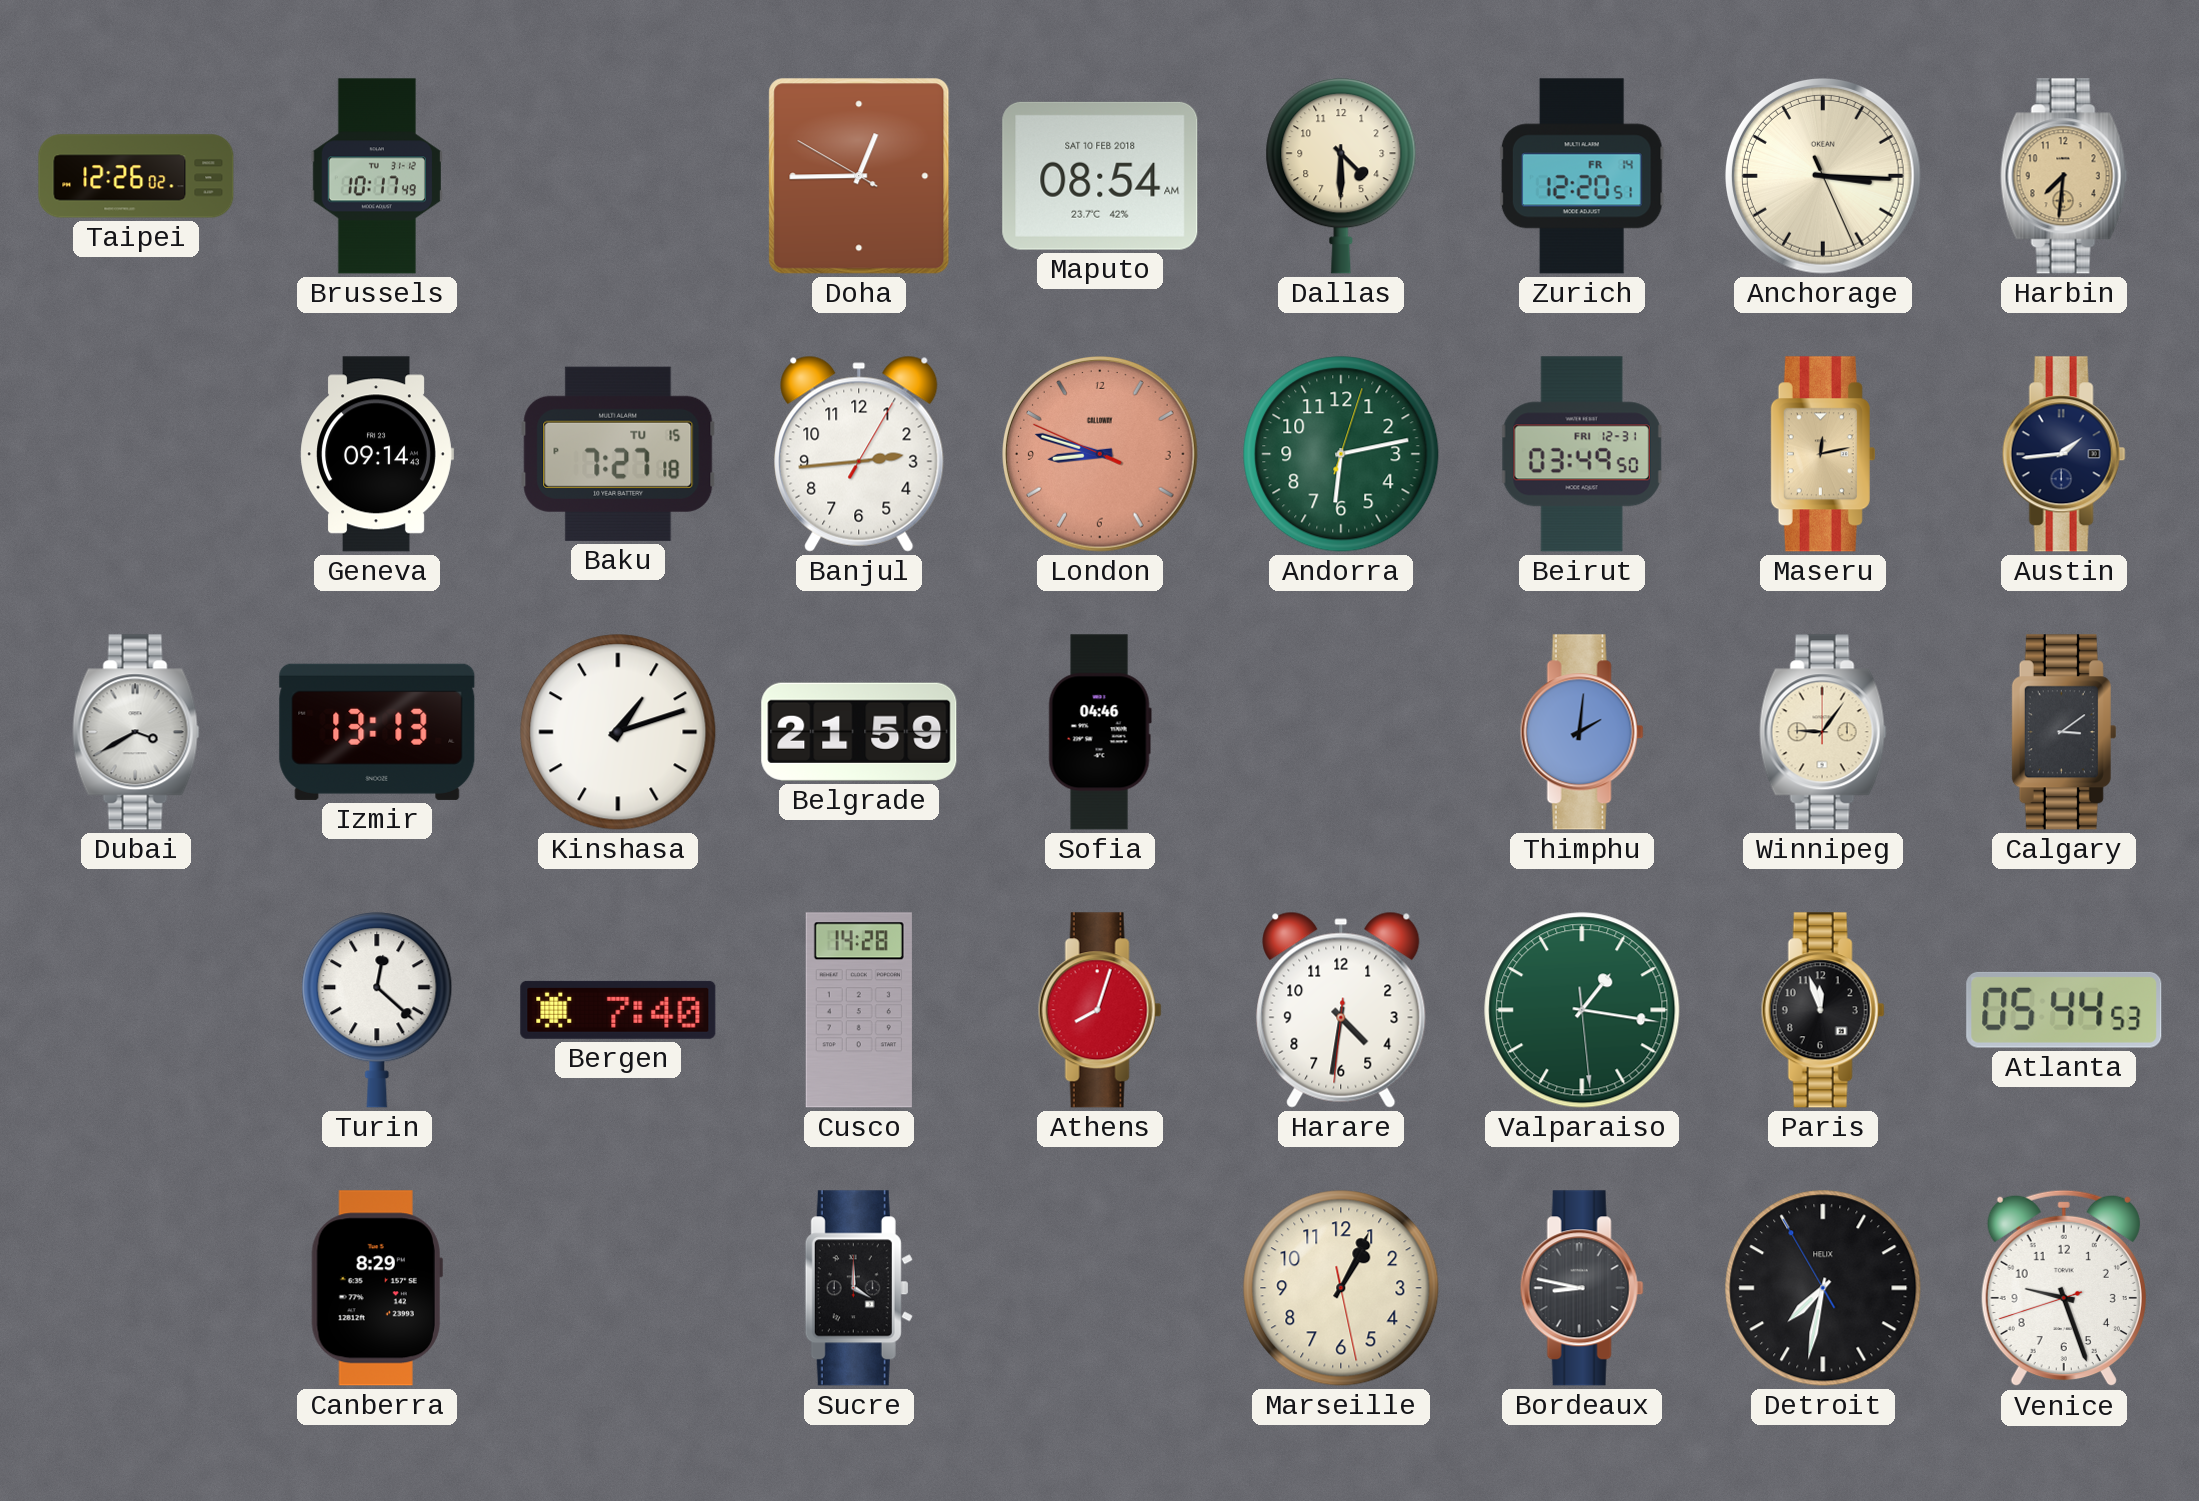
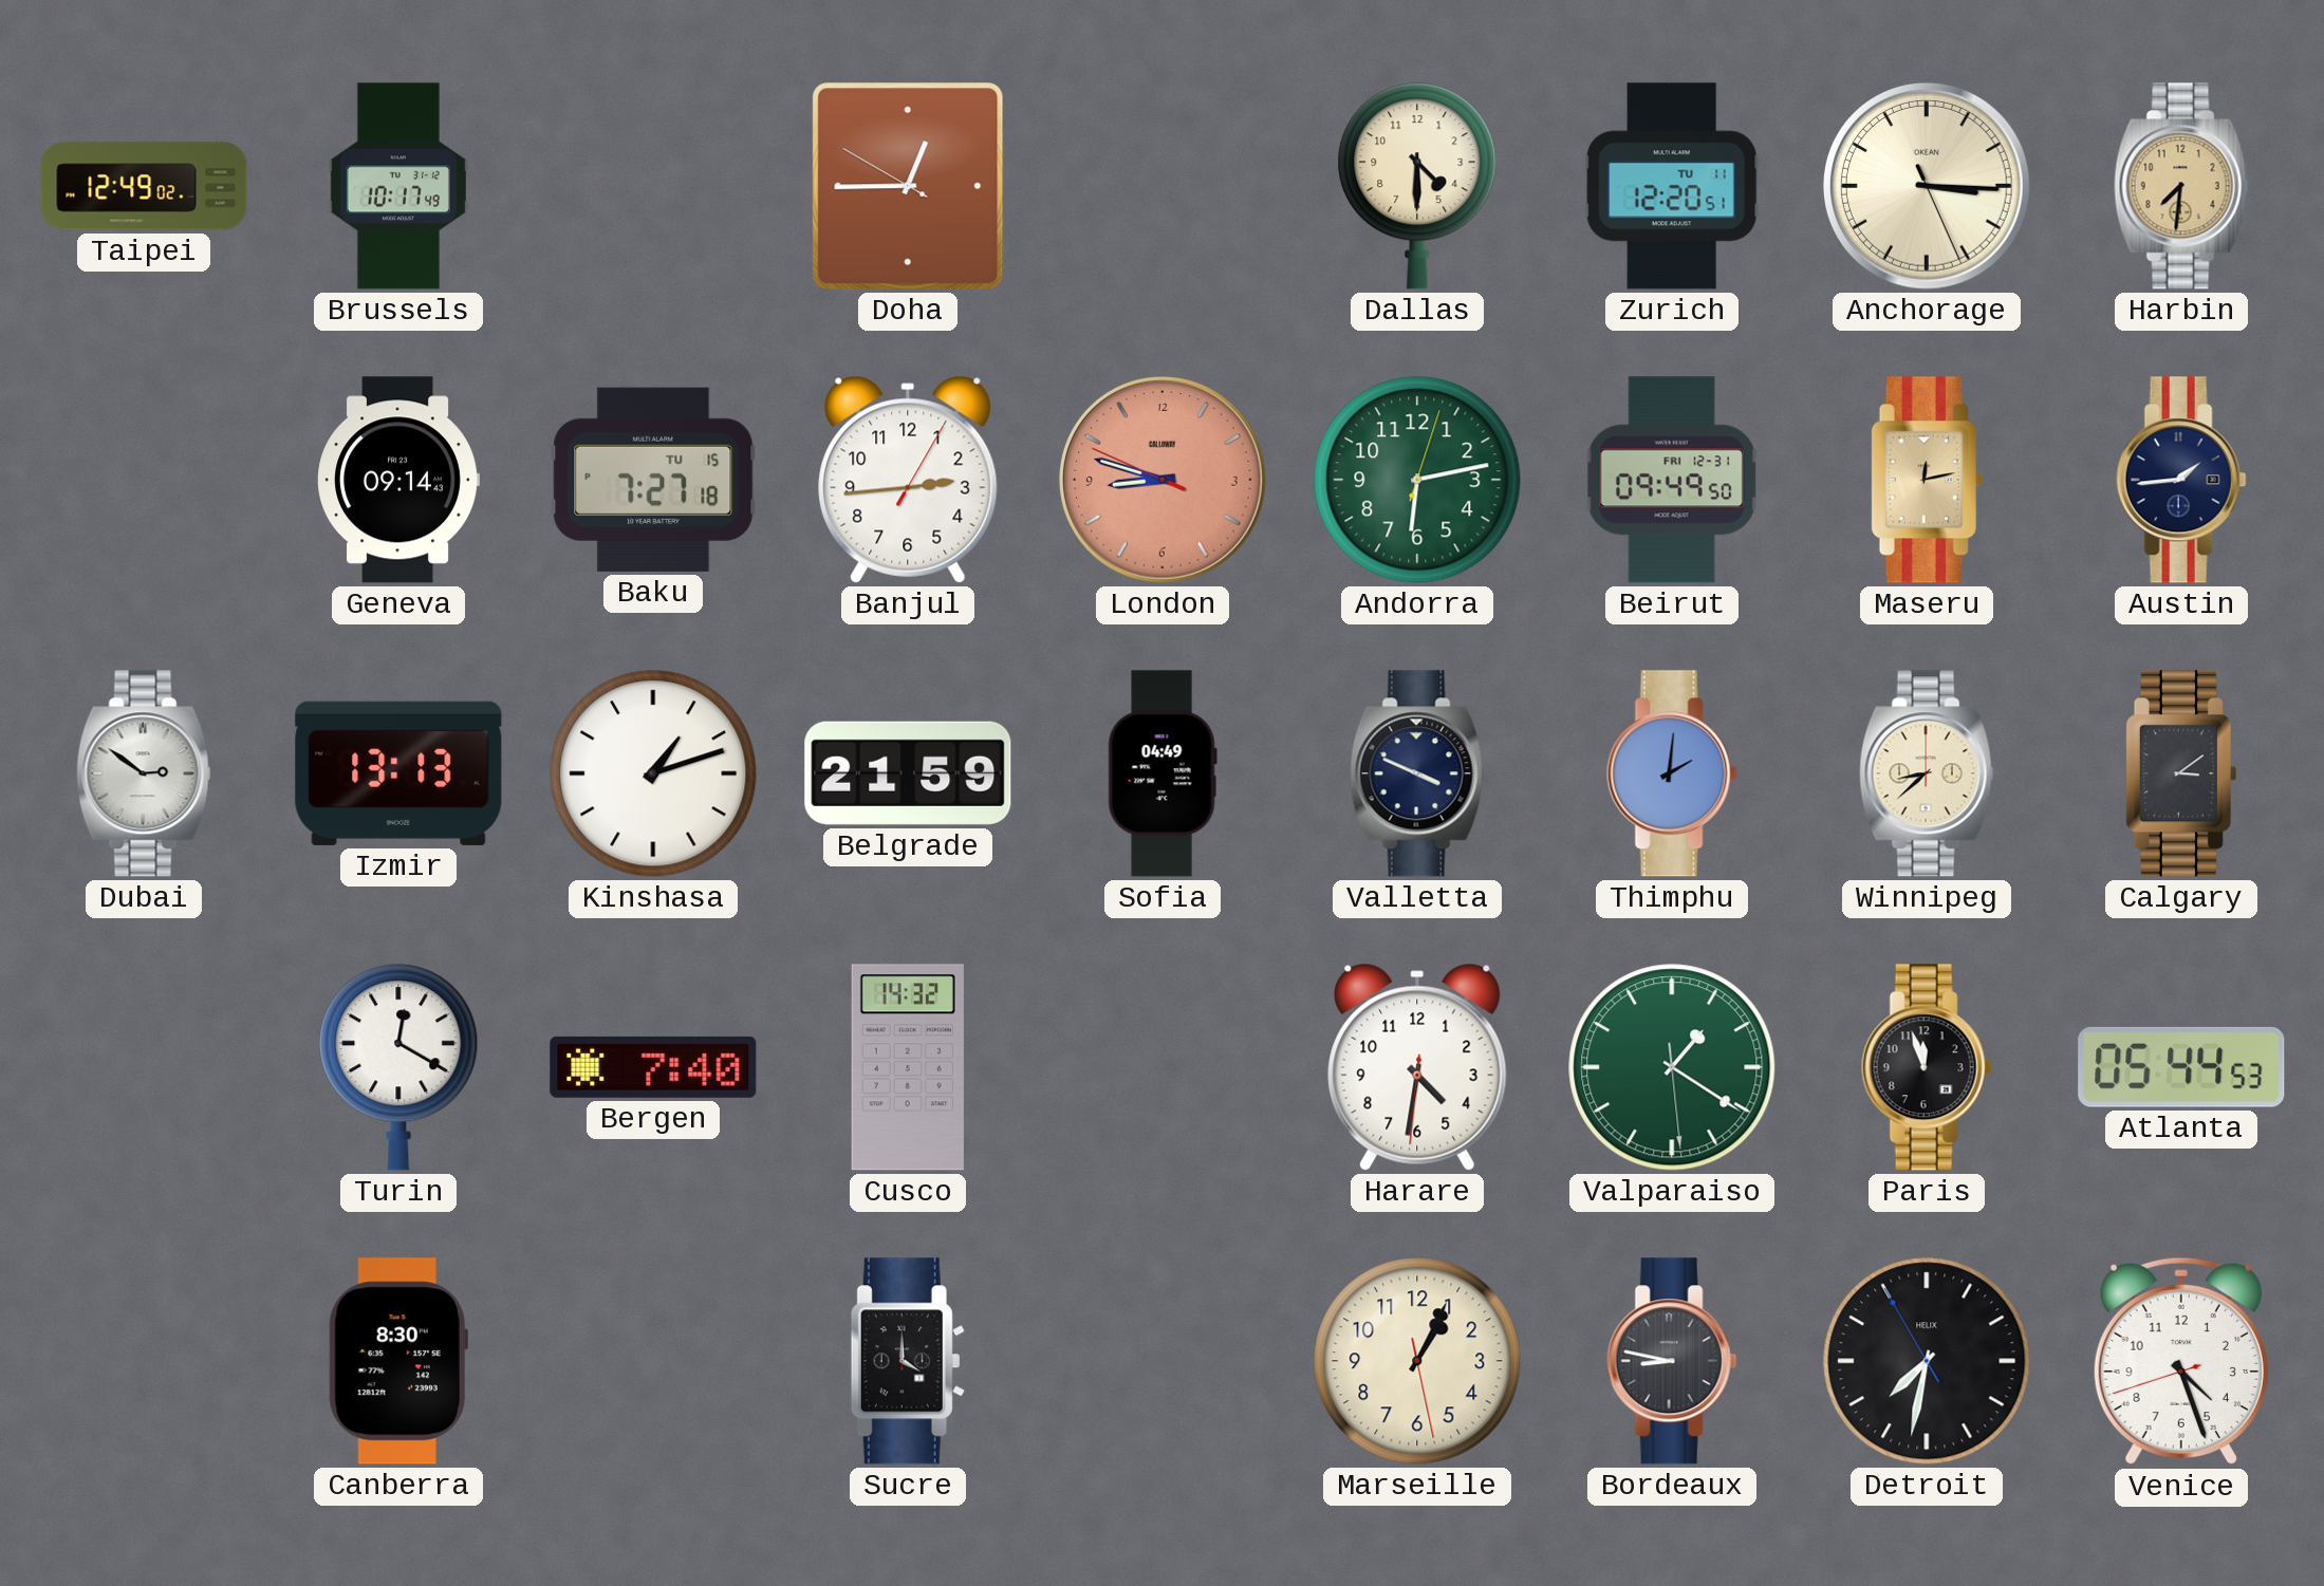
Taipei: 12:26 -> 12:49 (144, 186)
Maputo: 08:54 -> none (1100, 176)
Zurich date: FR 14 -> TU 11 (1672, 186)
Beirut: 03:49 -> 09:49 (1672, 480)
Dubai: 3:40 -> 2:51 (144, 773)
Sofia: 04:46 -> 04:49 (1163, 773)
Valletta: none -> 3:49 (1417, 773)
Winnipeg: 9:06 -> 8:38 (1927, 773)
Turin: 12:22 -> 12:20 (398, 1067)
Cusco: 14:28 -> 14:32 (908, 1067)
Athens: 8:03 -> none (1100, 1010)
Valparaiso: 1:16 -> 1:20 (1672, 1067)
Canberra: 8:29 -> 8:30 (398, 1361)
Venice: 9:26 -> 4:26 (2181, 1361)
